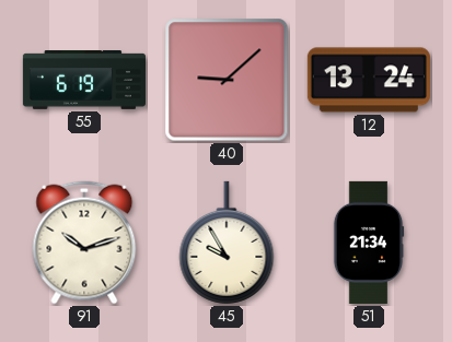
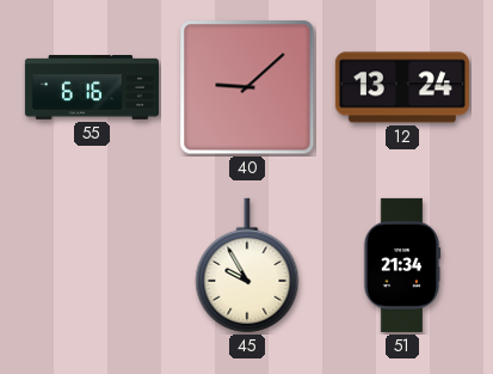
55: 6:19 -> 6:16 (92, 88)
91: 10:12 -> none (84, 243)
